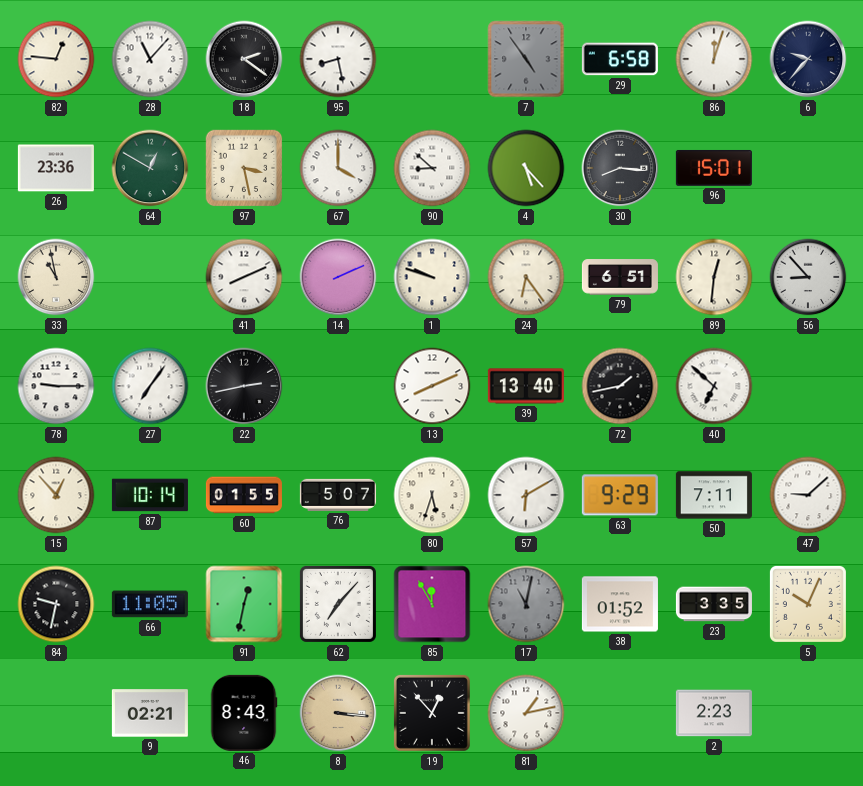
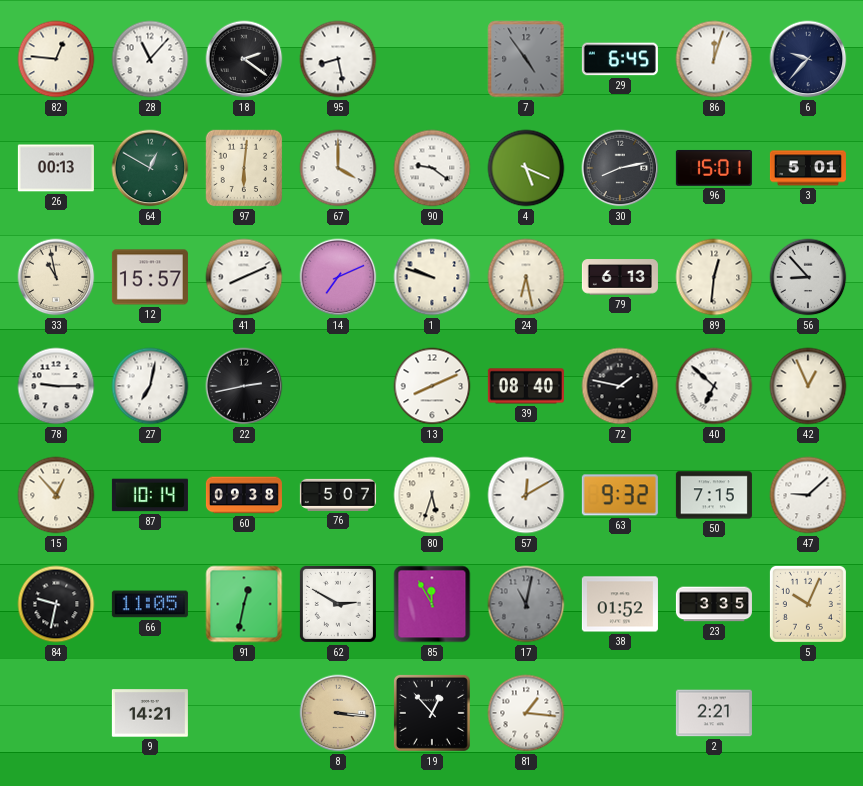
29: 6:58 -> 6:45 (620, 59)
26: 23:36 -> 00:13 (56, 168)
97: 3:28 -> 6:01 (244, 168)
90: 8:52 -> 9:21 (432, 168)
4: 5:23 -> 5:19 (526, 168)
30: 8:16 -> 8:13 (620, 168)
3: none -> 5:01 (808, 168)
12: none -> 15:57 (150, 277)
14: 2:11 -> 7:11 (338, 277)
24: 6:24 -> 6:28 (526, 277)
79: 6:51 -> 6:13 (620, 277)
27: 7:06 -> 7:02 (150, 386)
39: 13:40 -> 08:40 (526, 386)
72: 1:43 -> 1:47 (620, 386)
42: none -> 12:56 (808, 386)
60: 01:55 -> 09:38 (244, 495)
57: 6:10 -> 12:10 (526, 495)
63: 9:29 -> 9:32 (620, 495)
50: 7:11 -> 7:15 (714, 495)
62: 7:07 -> 2:50 (338, 604)
9: 02:21 -> 14:21 (150, 713)
46: 8:43 -> none (244, 713)
81: 1:13 -> 1:16 (526, 713)
2: 2:23 -> 2:21 (714, 713)
